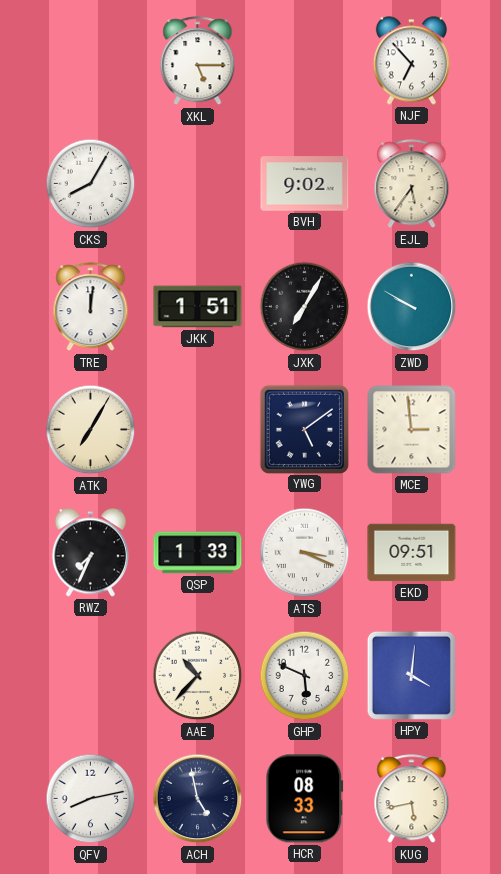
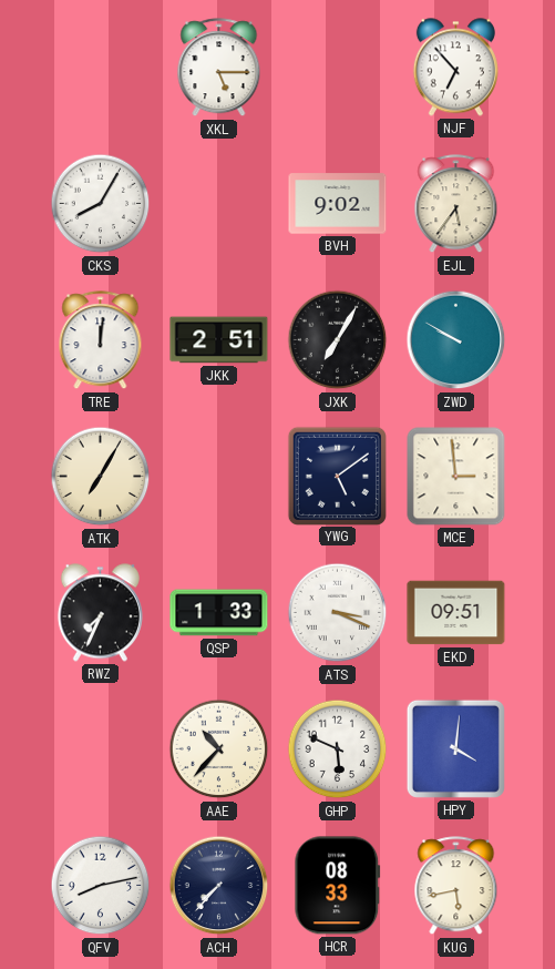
JKK: 1:51 -> 2:51 (219, 340)
ACH: 4:58 -> 7:37 (219, 886)
